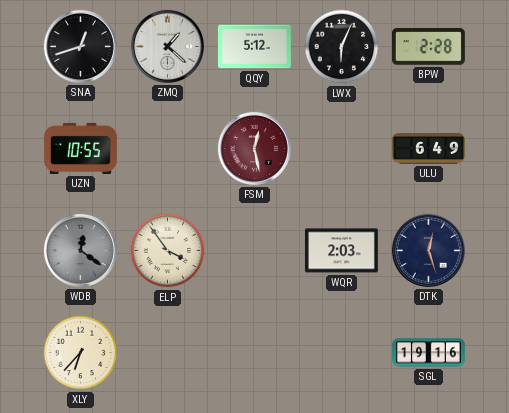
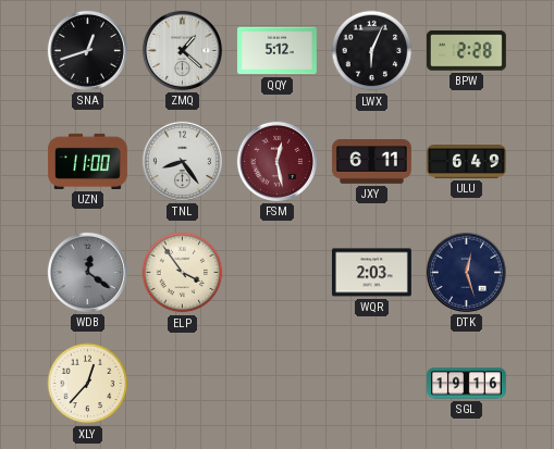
UZN: 10:55 -> 11:00 (87, 161)
TNL: none -> 8:24 (182, 161)
JXY: none -> 6:11 (371, 162)
XLY: 6:37 -> 12:37 (88, 384)
